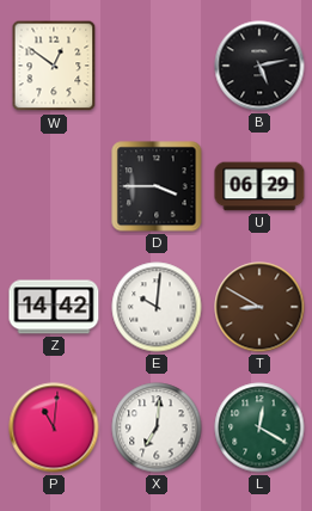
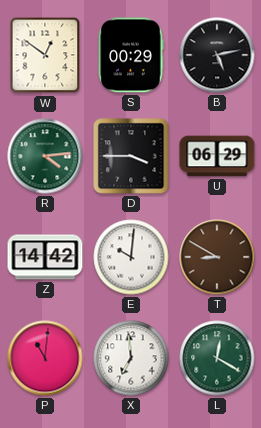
S: none -> 00:29 (131, 55)
R: none -> 4:14 (45, 156)
X: 7:01 -> 6:59 (131, 358)
